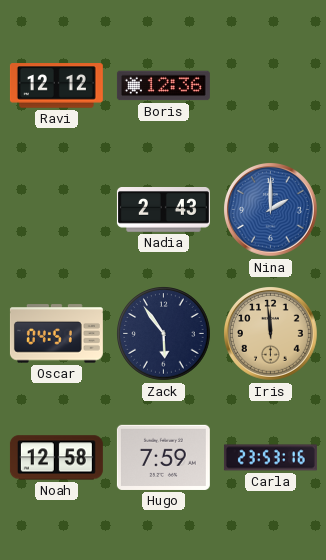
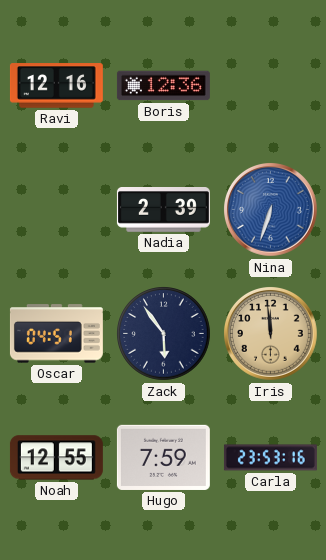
Ravi: 12:12 -> 12:16 (56, 86)
Nadia: 2:43 -> 2:39 (163, 210)
Nina: 2:00 -> 6:33 (271, 210)
Noah: 12:58 -> 12:55 (56, 458)
